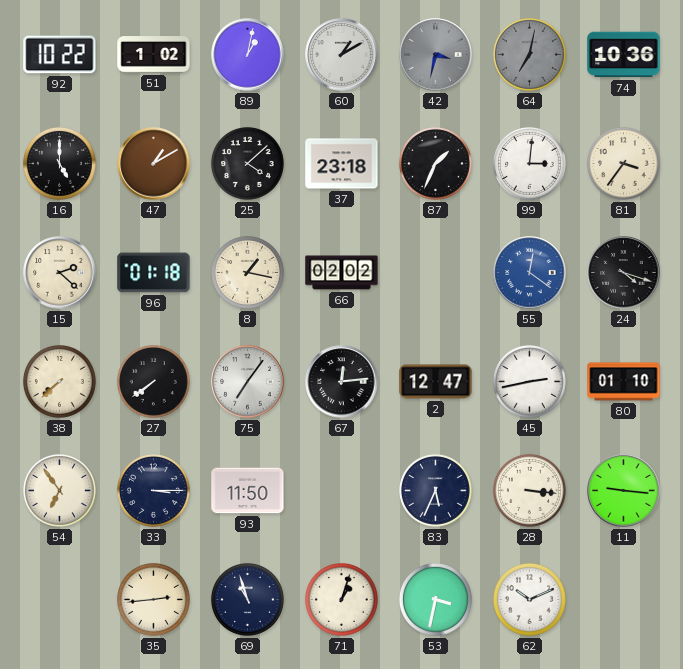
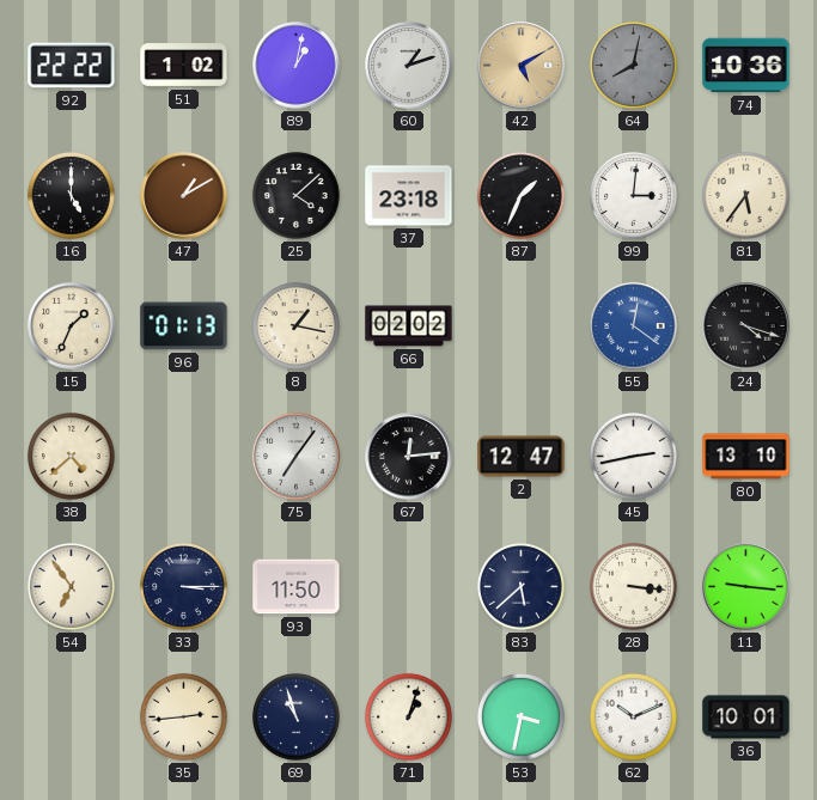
92: 10:22 -> 22:22 (72, 66)
60: 1:10 -> 1:12 (409, 66)
42: 3:32 -> 5:10 (522, 66)
42 dial: grey -> champagne (522, 66)
64: 7:02 -> 8:02 (633, 65)
81: 3:36 -> 5:36 (745, 195)
15: 2:22 -> 1:34 (72, 326)
96: 01:18 -> 01:13 (184, 326)
38: 7:38 -> 4:38 (71, 456)
27: 7:39 -> none (153, 381)
80: 01:10 -> 13:10 (746, 457)
83: 5:34 -> 5:38 (520, 586)
36: none -> 10:01 (746, 717)
